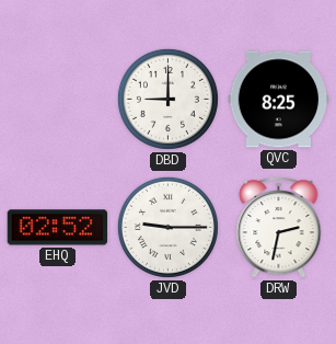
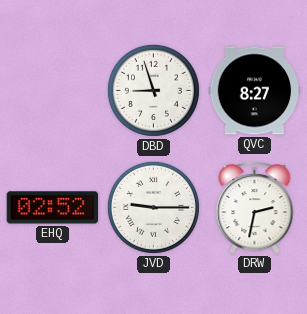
DBD: 9:00 -> 8:57 (153, 90)
QVC: 8:25 -> 8:27 (255, 91)
